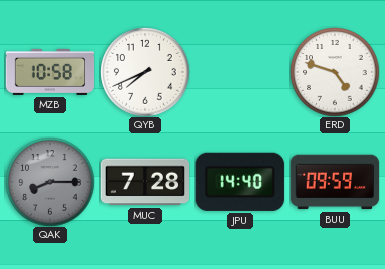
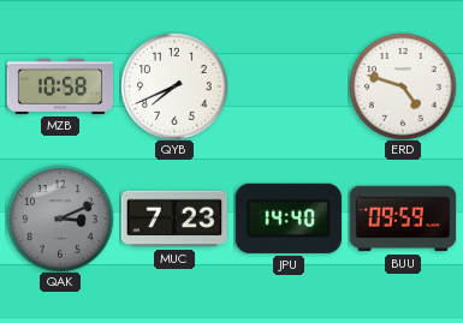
QAK: 8:15 -> 3:11 (60, 219)
MUC: 7:28 -> 7:23 (173, 219)
